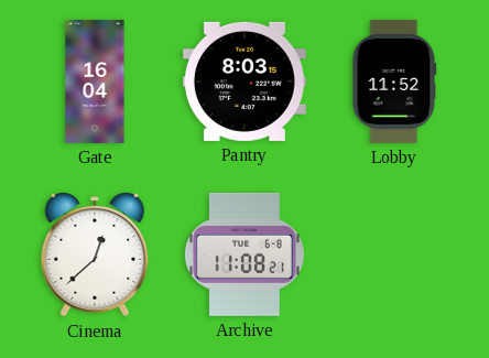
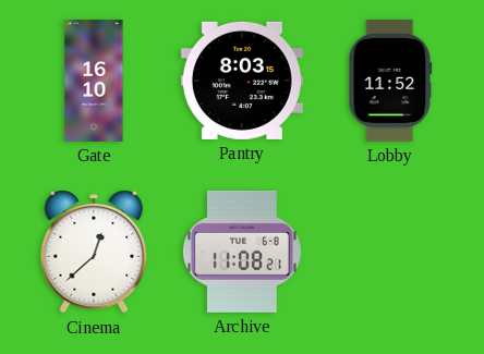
Gate: 16:04 -> 16:10 (94, 81)
